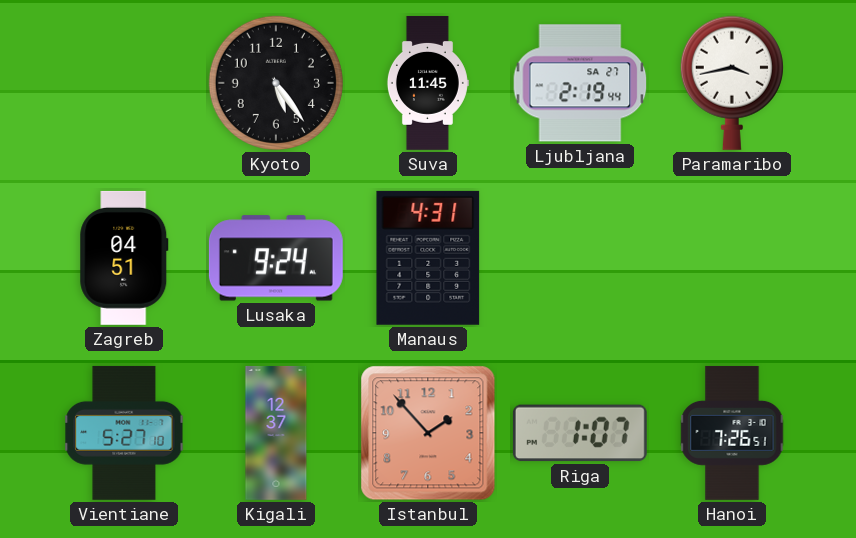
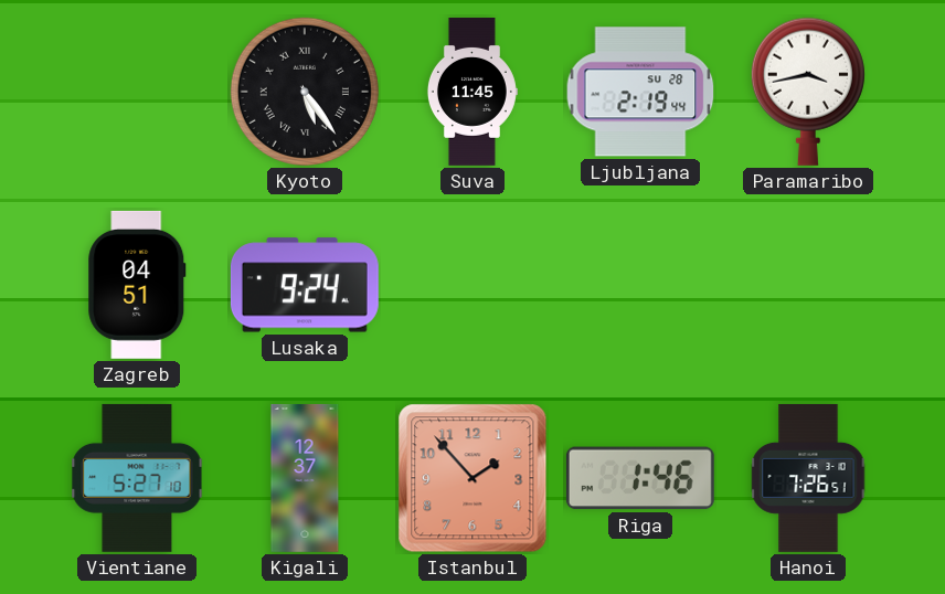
Kyoto numerals: Arabic -> Roman (305, 92)
Ljubljana date: SA 27 -> SU 28 (640, 92)
Manaus: 4:31 -> none (428, 258)
Riga: 1:07 -> 1:46 (640, 478)
